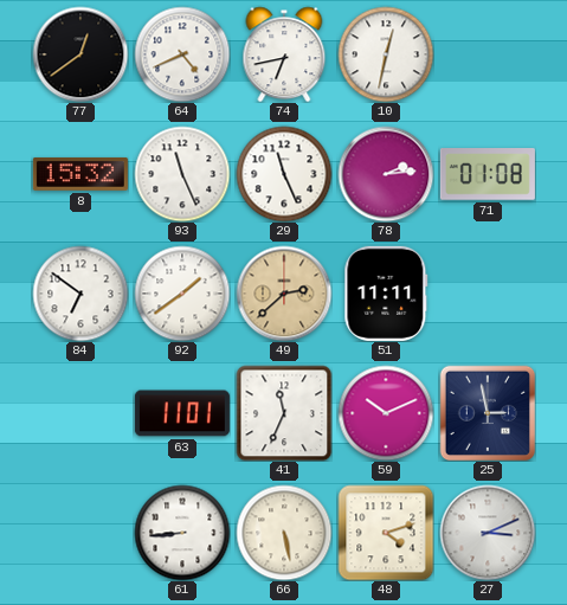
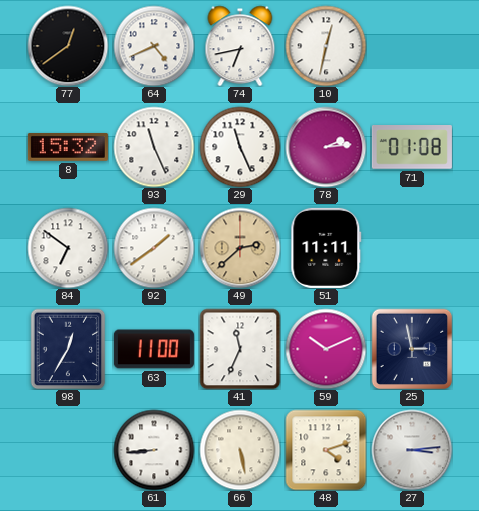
98: none -> 12:35 (68, 349)
63: 11:01 -> 11:00 (154, 349)
27: 3:11 -> 3:14 (412, 450)
